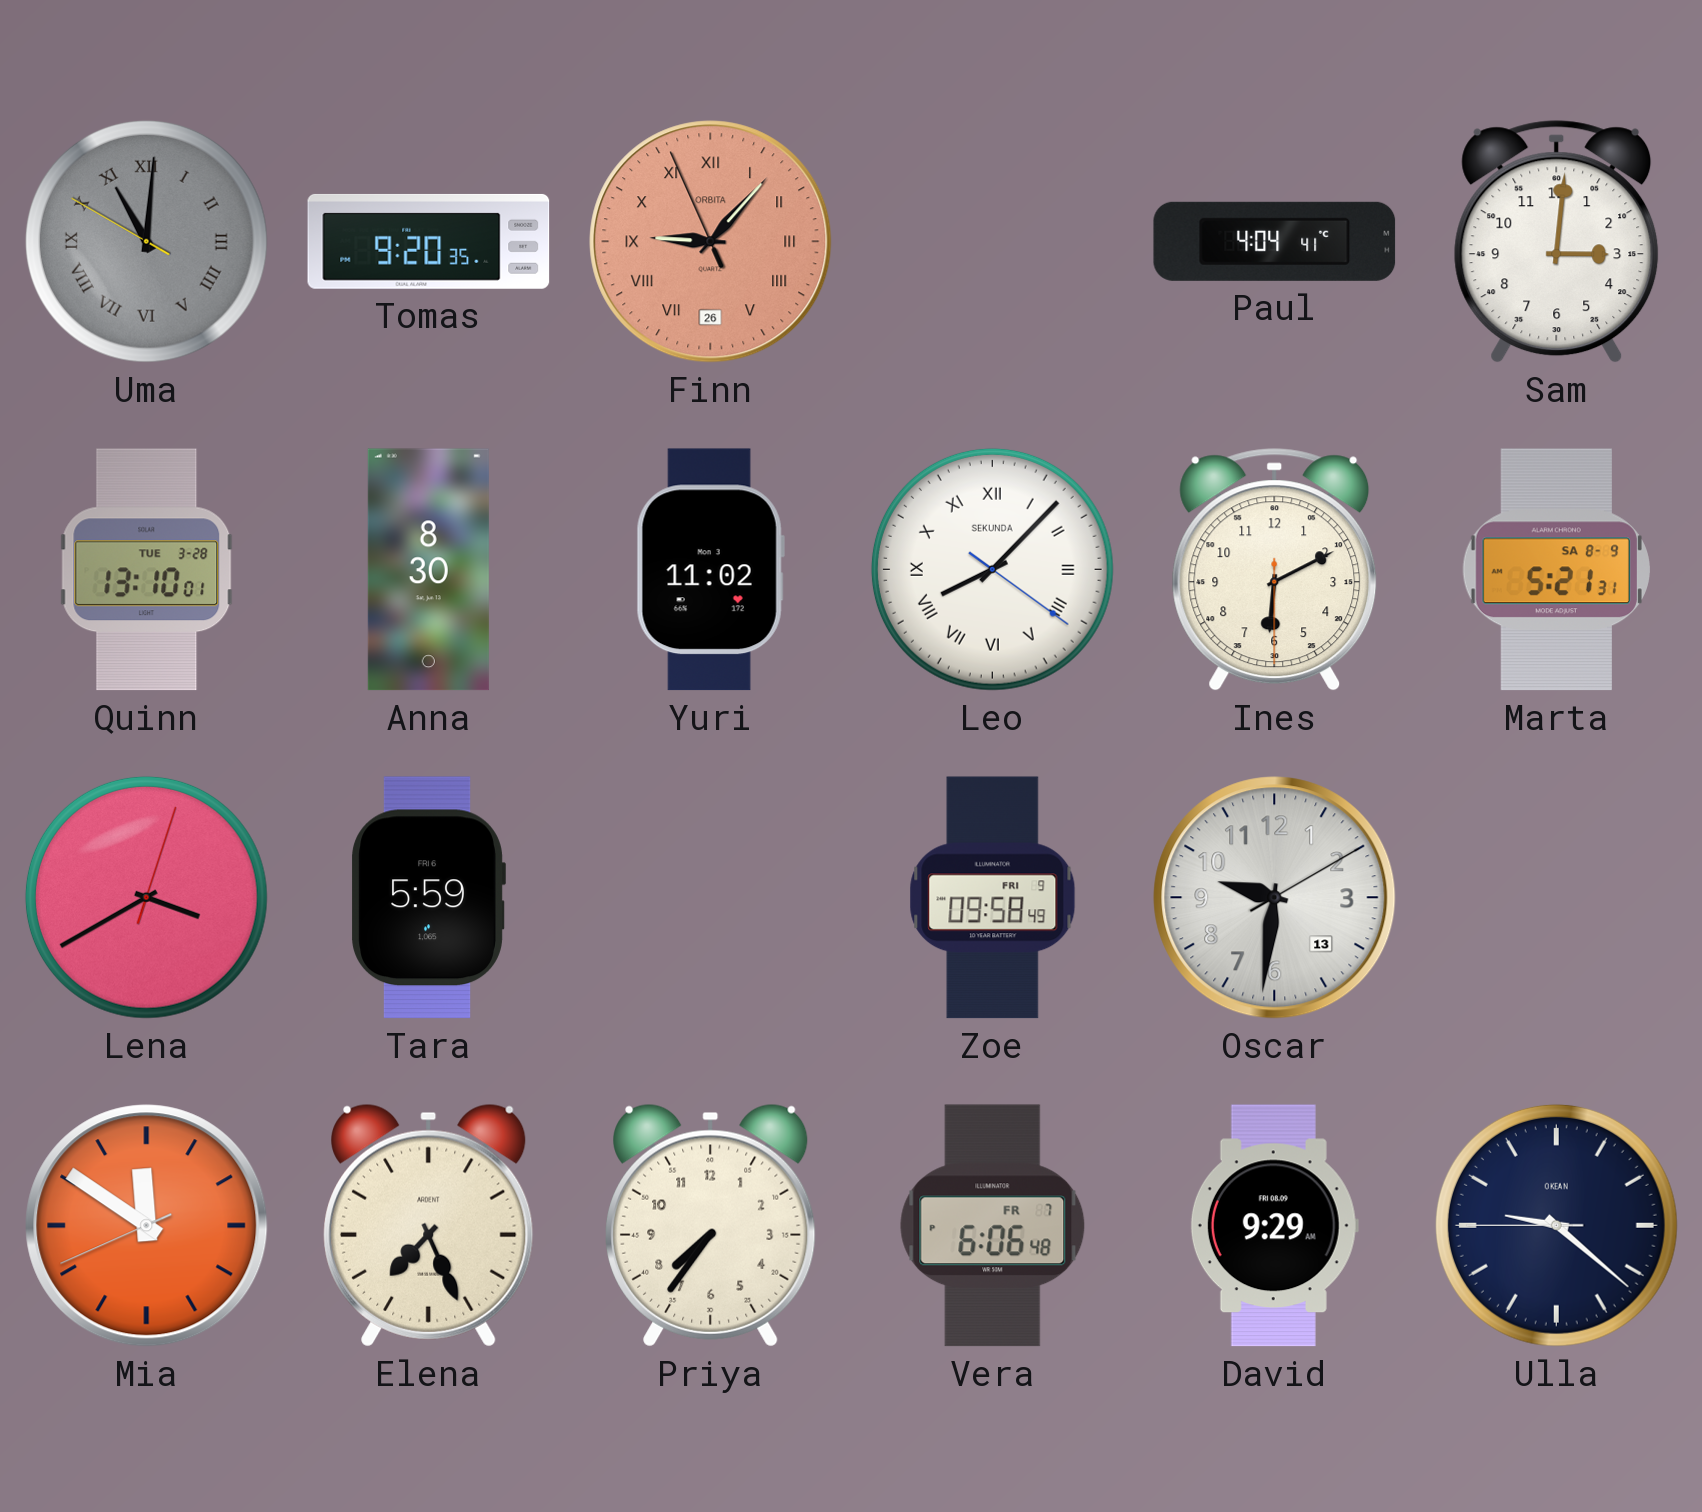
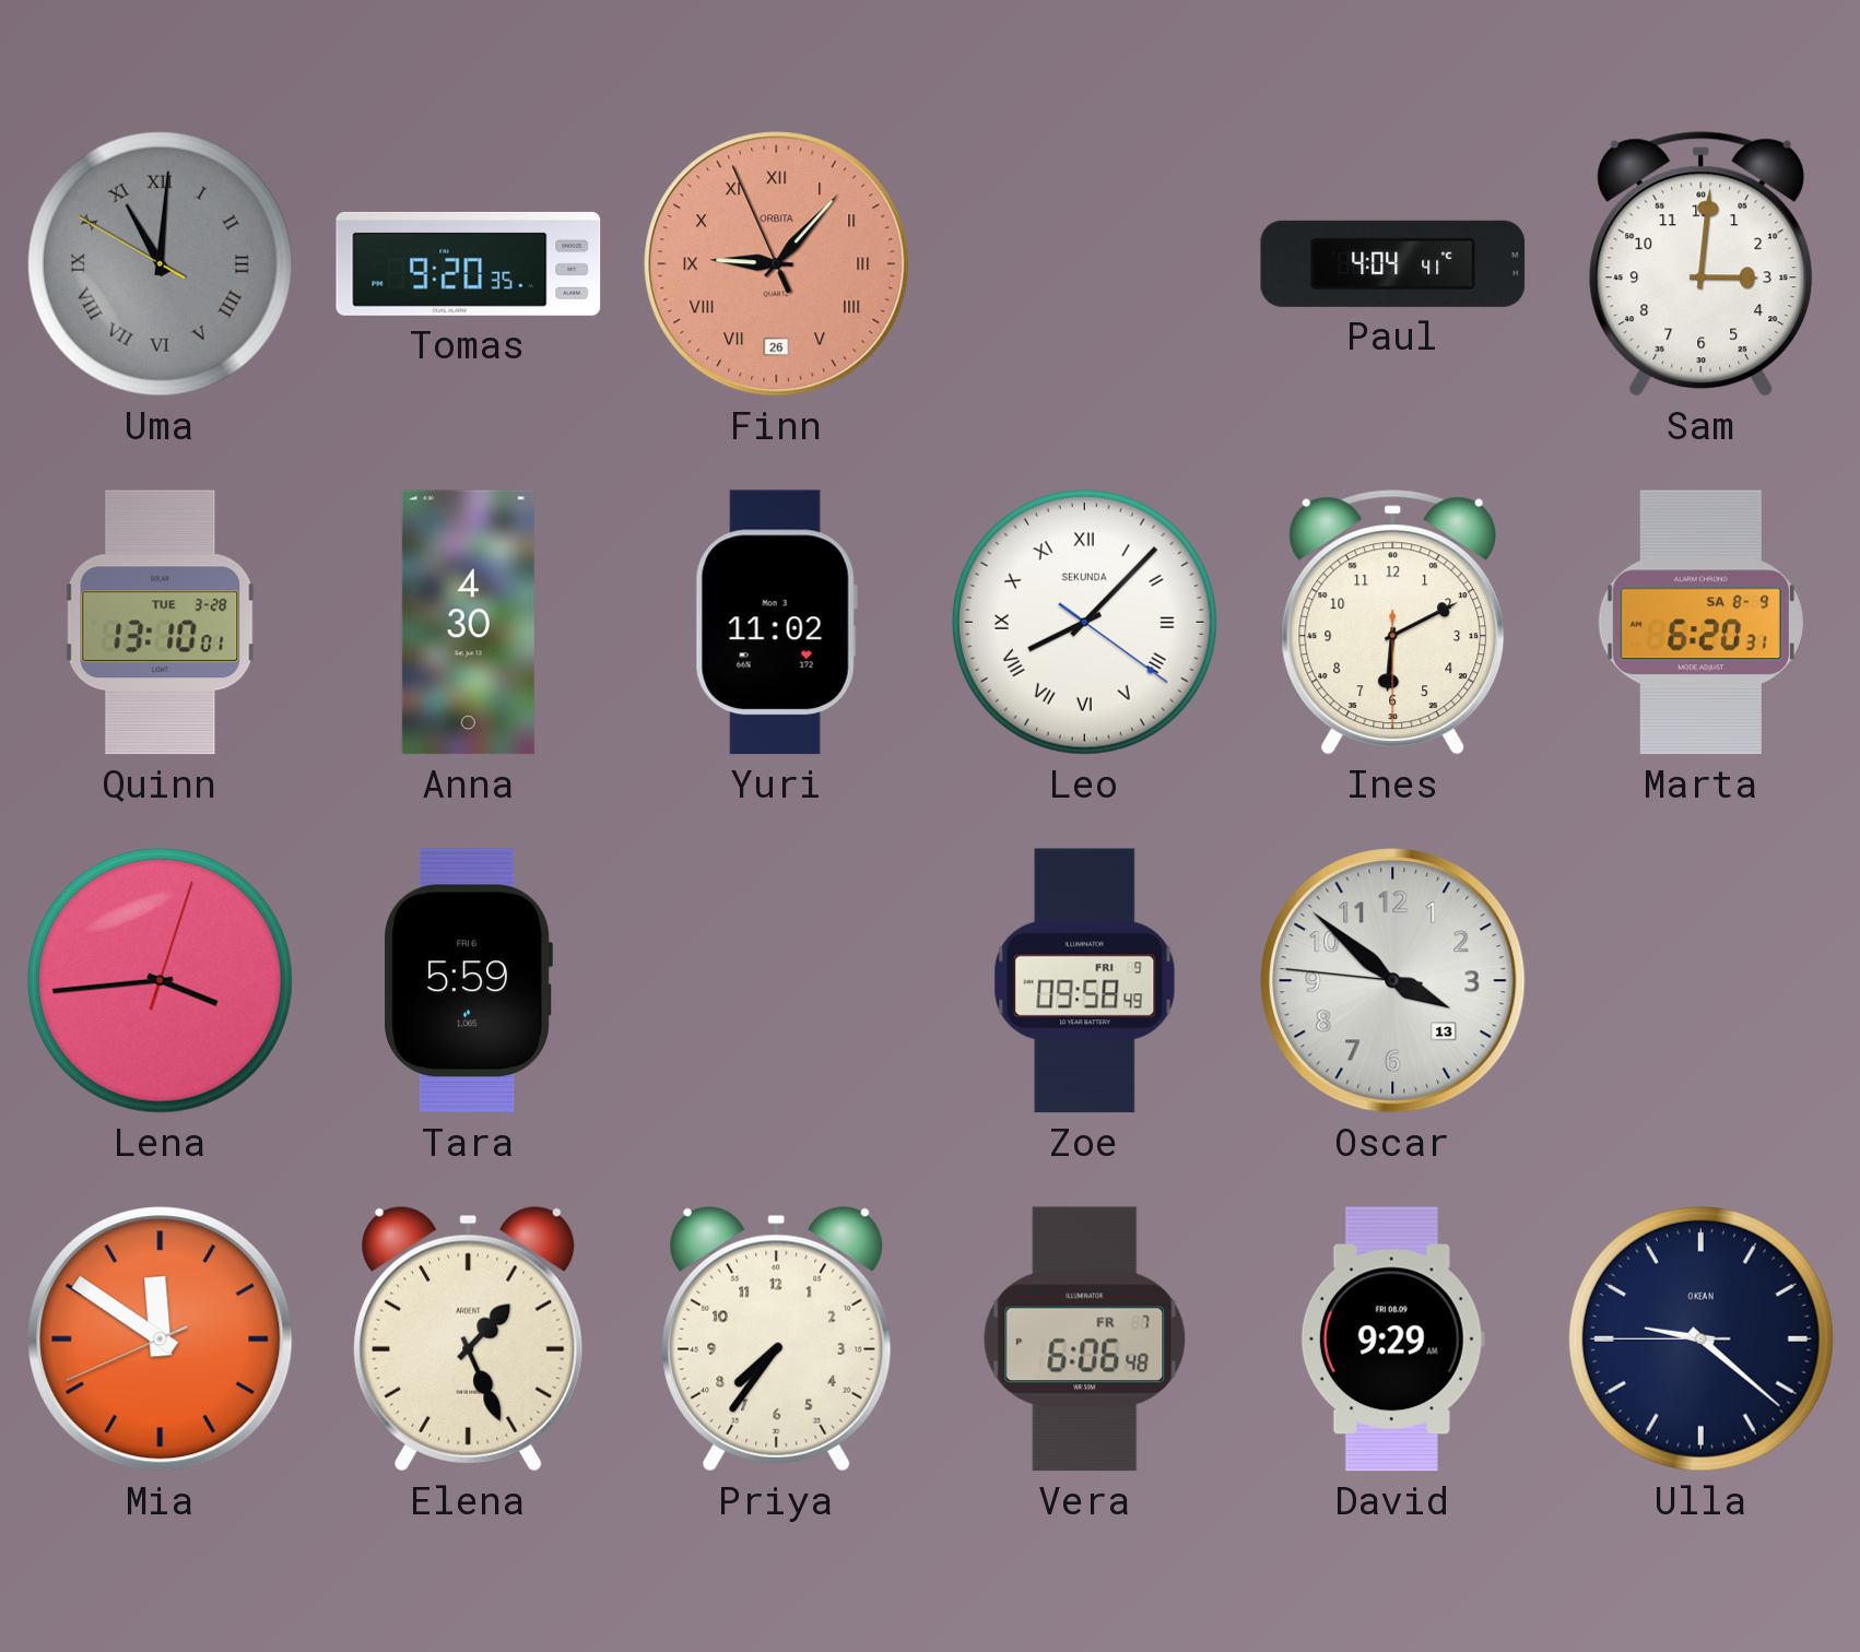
Anna: 8:30 -> 4:30 (468, 623)
Marta: 5:21 -> 6:20 (1700, 623)
Lena: 3:40 -> 3:44 (160, 980)
Oscar: 9:31 -> 3:51 (1393, 981)
Elena: 7:26 -> 1:26 (469, 1338)
